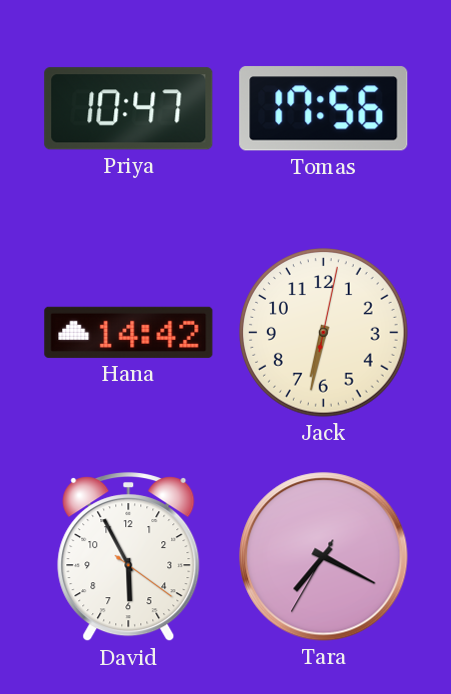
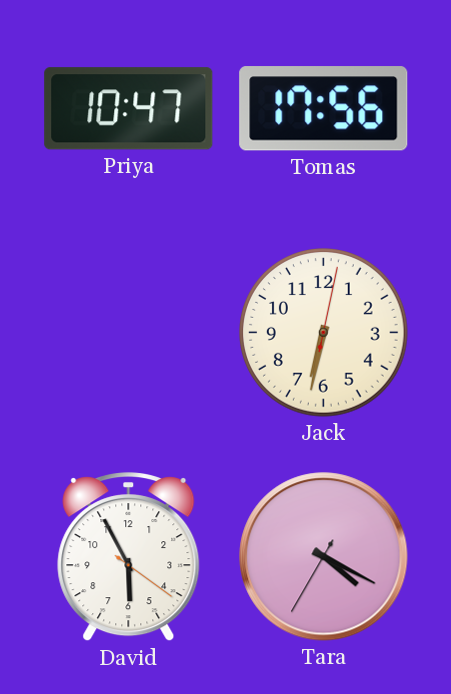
Hana: 14:42 -> none (129, 332)
Tara: 7:19 -> 4:19 (324, 557)
